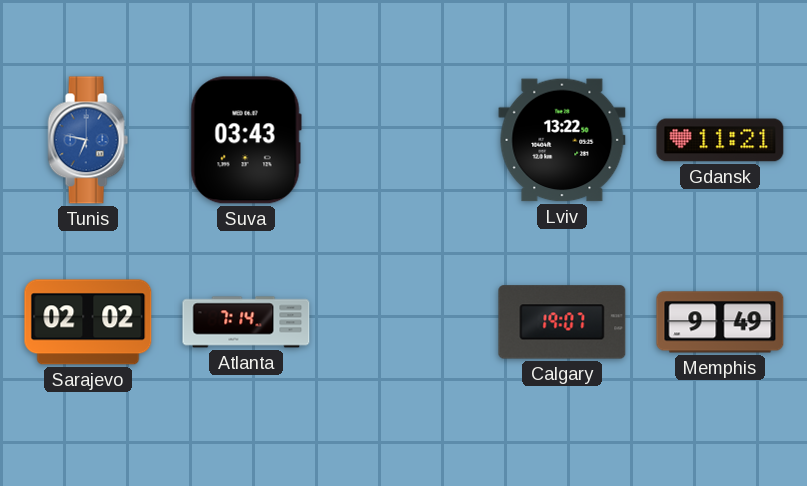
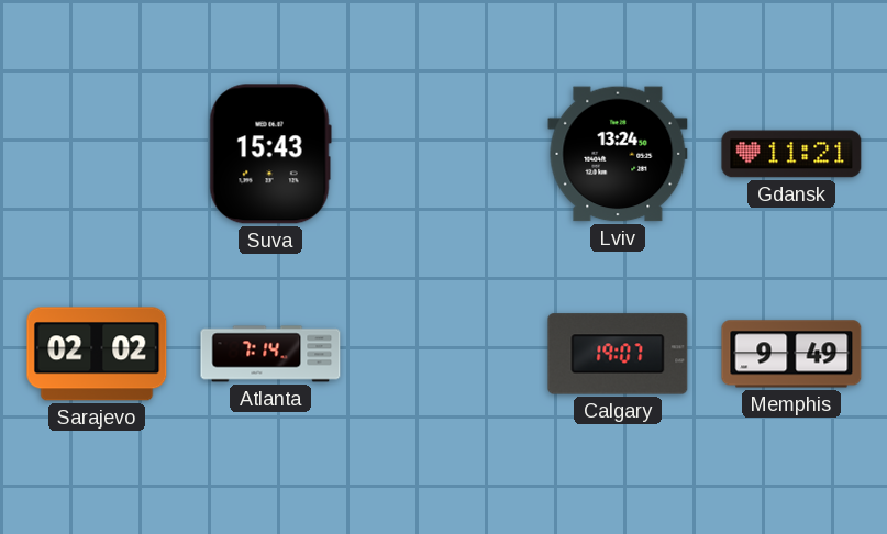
Tunis: 6:47 -> none (88, 140)
Suva: 03:43 -> 15:43 (270, 154)
Lviv: 13:22 -> 13:24 (618, 154)
